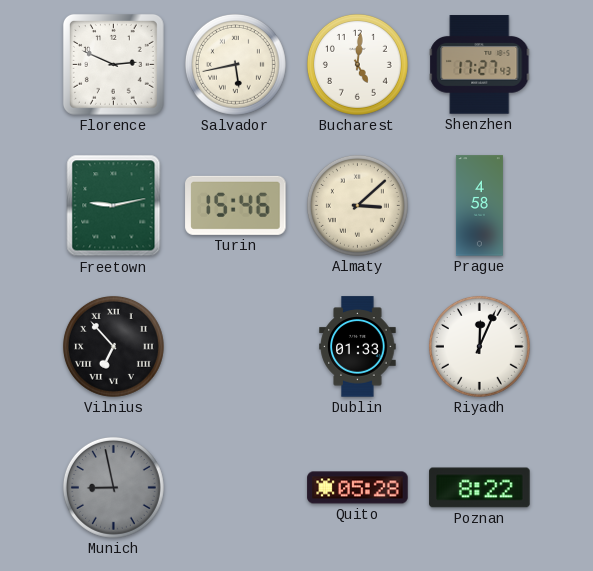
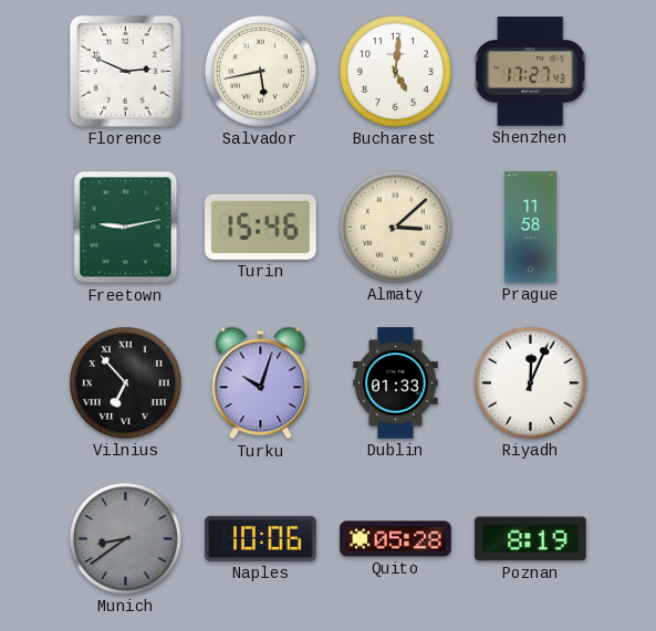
Prague: 4:58 -> 11:58 (530, 228)
Turku: none -> 10:03 (261, 383)
Munich: 8:58 -> 8:39 (125, 538)
Naples: none -> 10:06 (261, 538)
Poznan: 8:22 -> 8:19 (531, 539)
